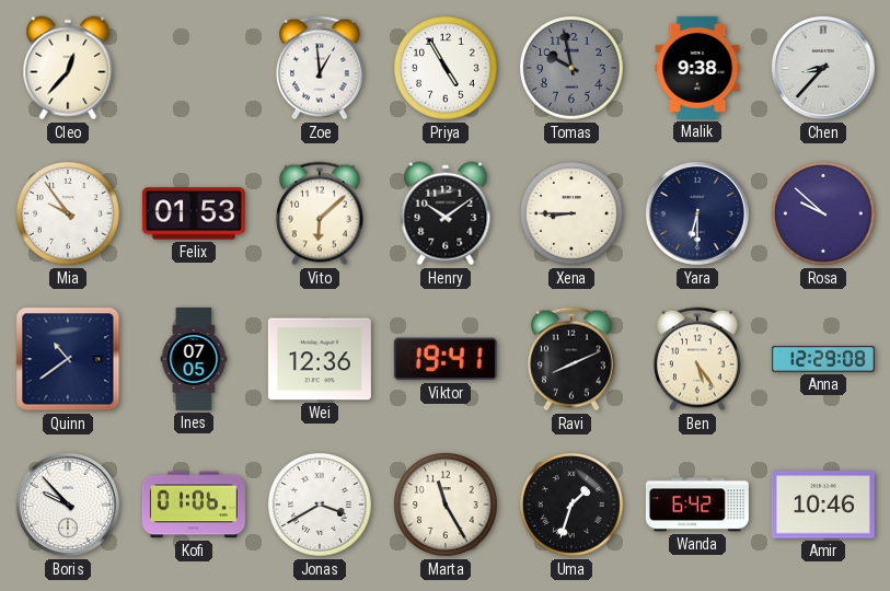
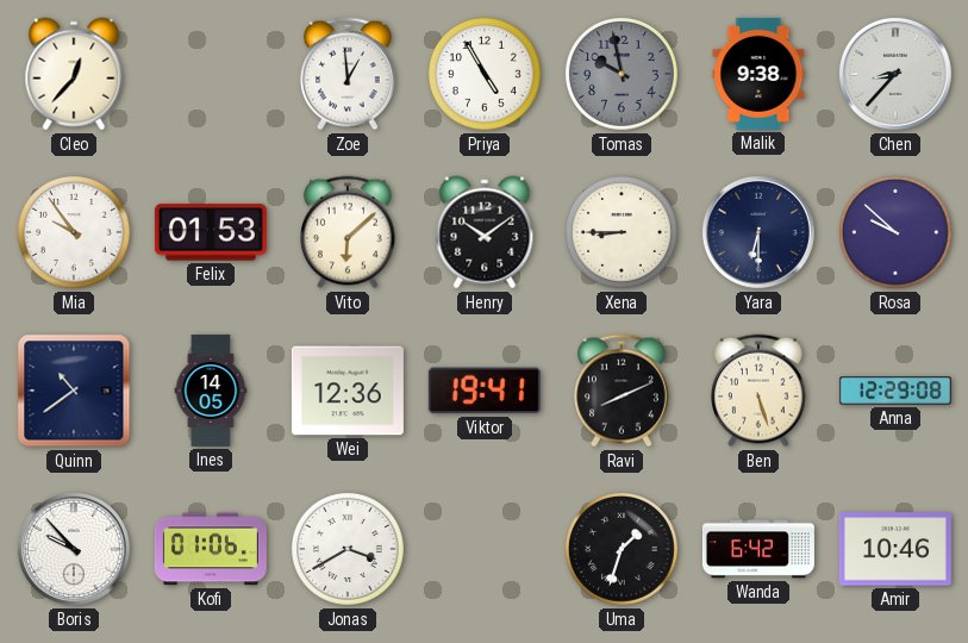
Ines: 07:05 -> 14:05 (211, 391)
Ben: 5:24 -> 5:27 (760, 391)
Marta: 11:25 -> none (447, 506)
